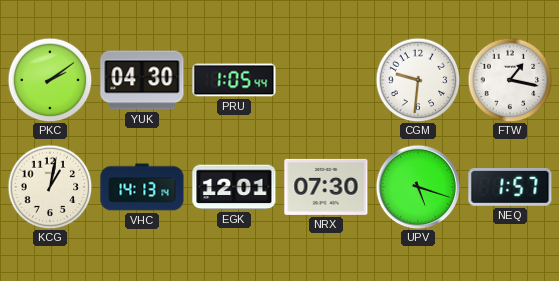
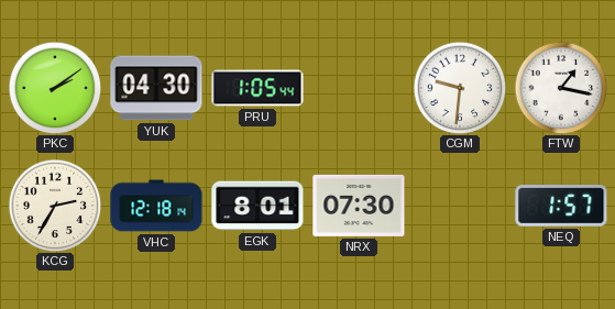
KCG: 1:02 -> 2:35 (55, 206)
VHC: 14:13 -> 12:18 (156, 206)
EGK: 12:01 -> 8:01 (257, 206)
UPV: 5:18 -> none (417, 186)
